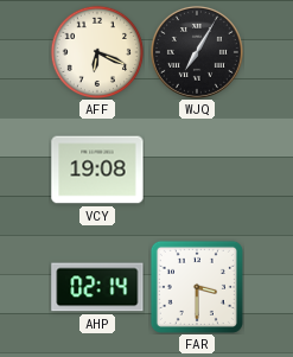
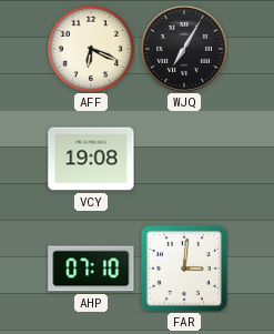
AHP: 02:14 -> 07:10 (91, 269)
FAR: 3:30 -> 3:01 (184, 269)
